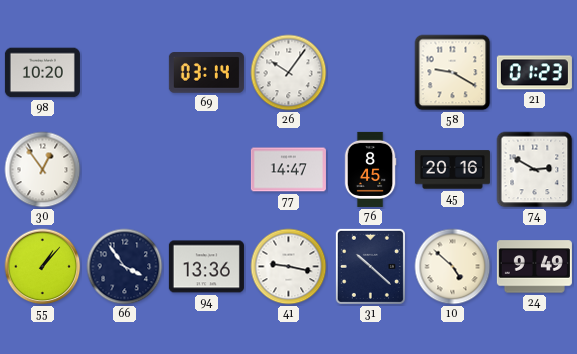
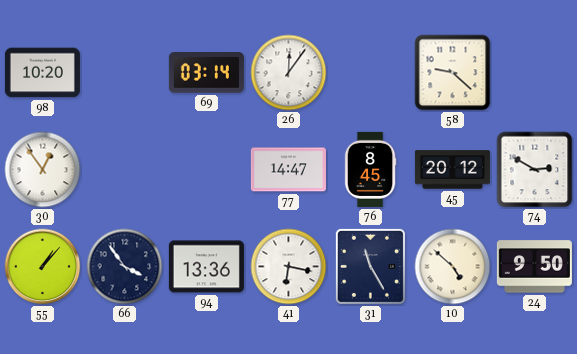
26: 10:06 -> 12:06 (289, 73)
58: 9:20 -> 9:22 (453, 73)
21: 01:23 -> none (534, 73)
45: 20:16 -> 20:12 (452, 170)
41: 9:17 -> 6:17 (289, 267)
31: 10:22 -> 11:25 (370, 266)
24: 9:49 -> 9:50 (534, 267)
